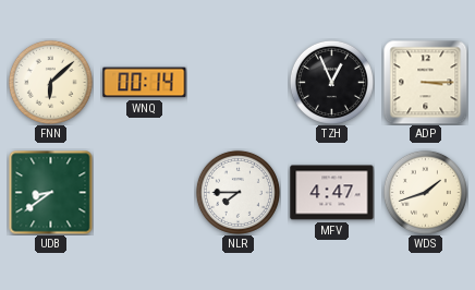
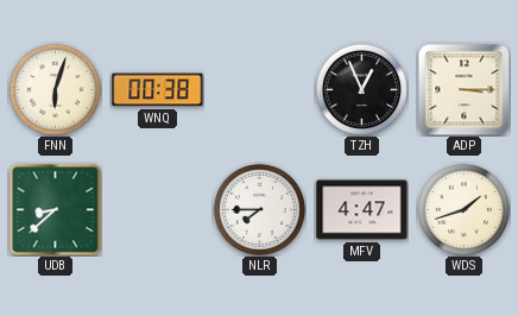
FNN: 6:08 -> 6:03 (55, 89)
WNQ: 00:14 -> 00:38 (158, 90)
UDB: 8:39 -> 8:38 (55, 209)
